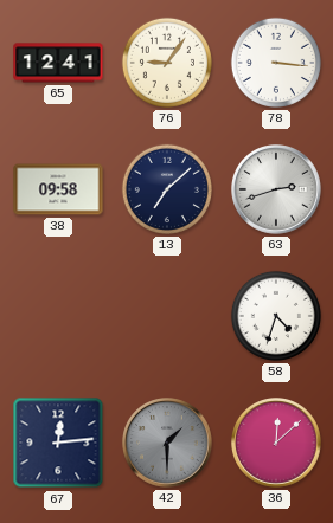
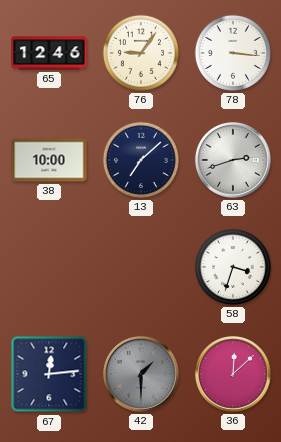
65: 12:41 -> 12:46 (49, 53)
38: 09:58 -> 10:00 (49, 160)
58: 4:33 -> 3:33 (233, 267)
